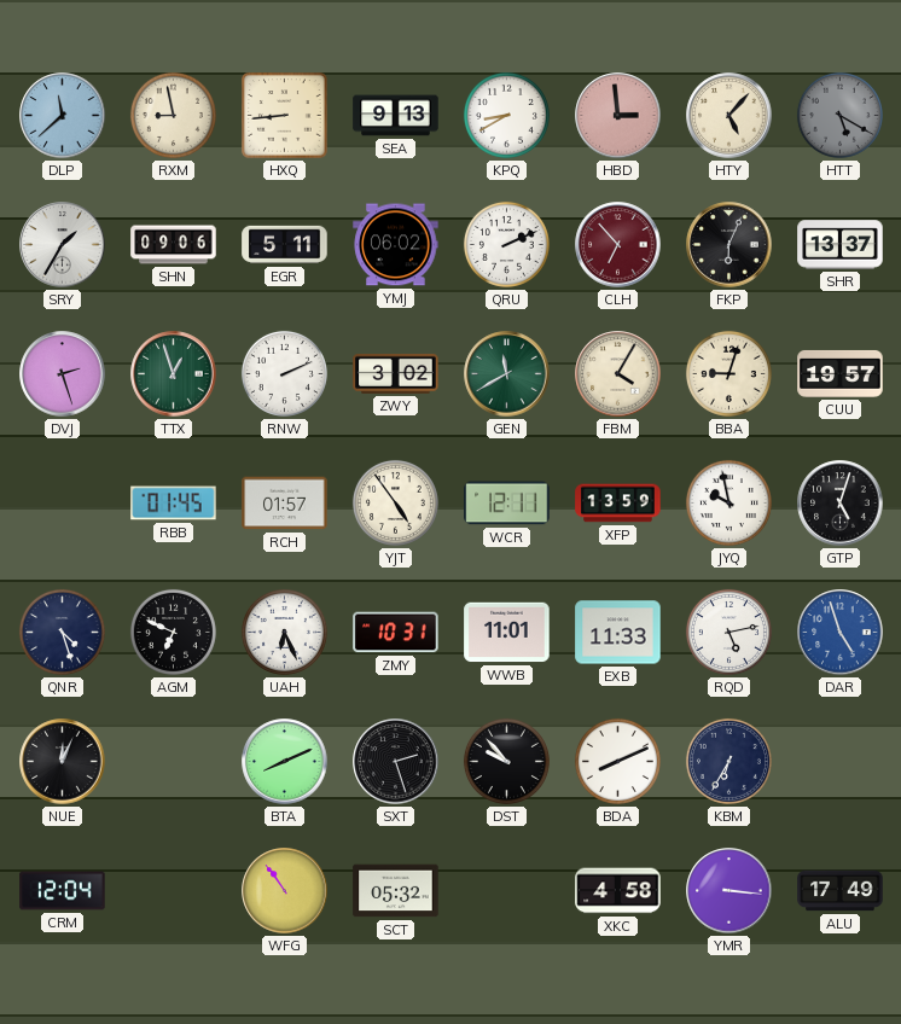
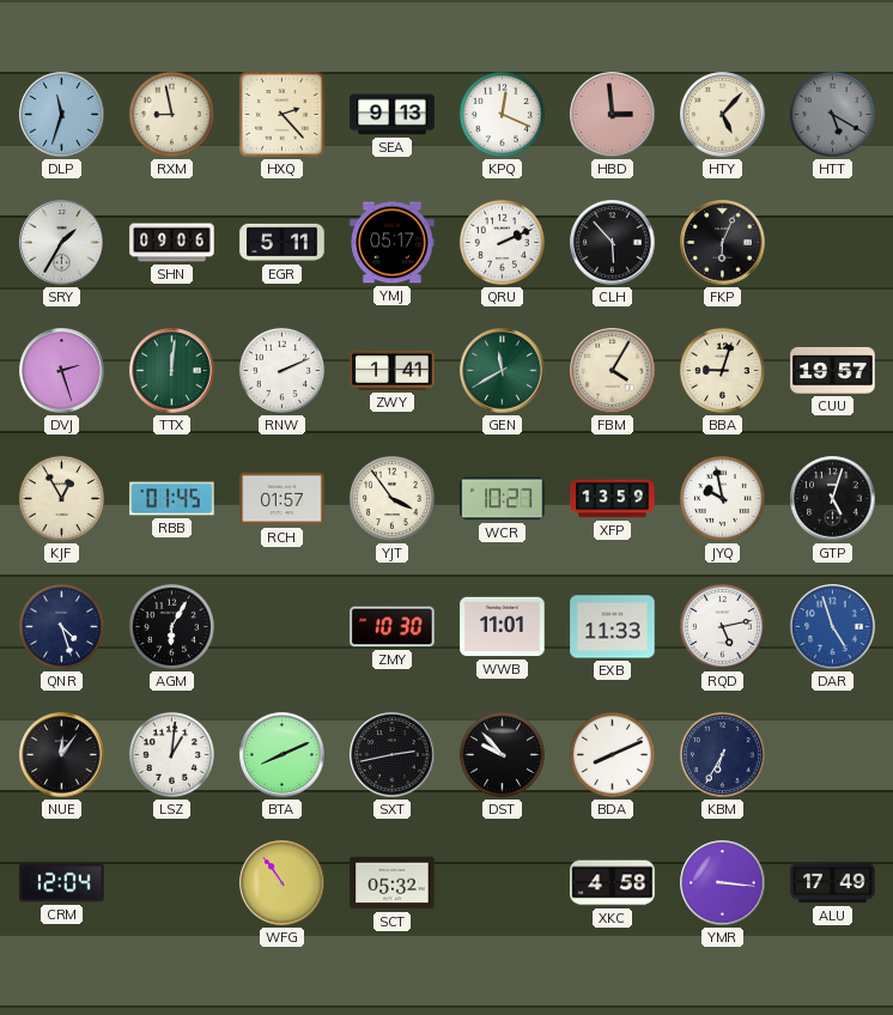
DLP: 11:38 -> 11:33 (62, 115)
HXQ: 8:44 -> 2:23 (283, 115)
KPQ: 8:40 -> 12:19 (502, 114)
YMJ: 06:02 -> 05:17 (393, 243)
CLH: 6:53 -> 5:53 (613, 243)
CLH dial: burgundy -> black (613, 243)
SHR: 13:37 -> none (841, 245)
TTX: 12:57 -> 12:01 (172, 371)
ZWY: 3:02 -> 1:41 (393, 370)
KJF: none -> 12:55 (61, 498)
YJT: 4:54 -> 3:54 (391, 498)
WCR: 12:11 -> 10:27 (503, 499)
AGM: 6:49 -> 6:05 (171, 626)
UAH: 6:26 -> none (284, 632)
ZMY: 10:31 -> 10:30 (393, 627)
NUE: 12:04 -> 12:06 (62, 755)
LSZ: none -> 1:01 (171, 754)
SXT: 2:27 -> 2:43 (393, 755)
